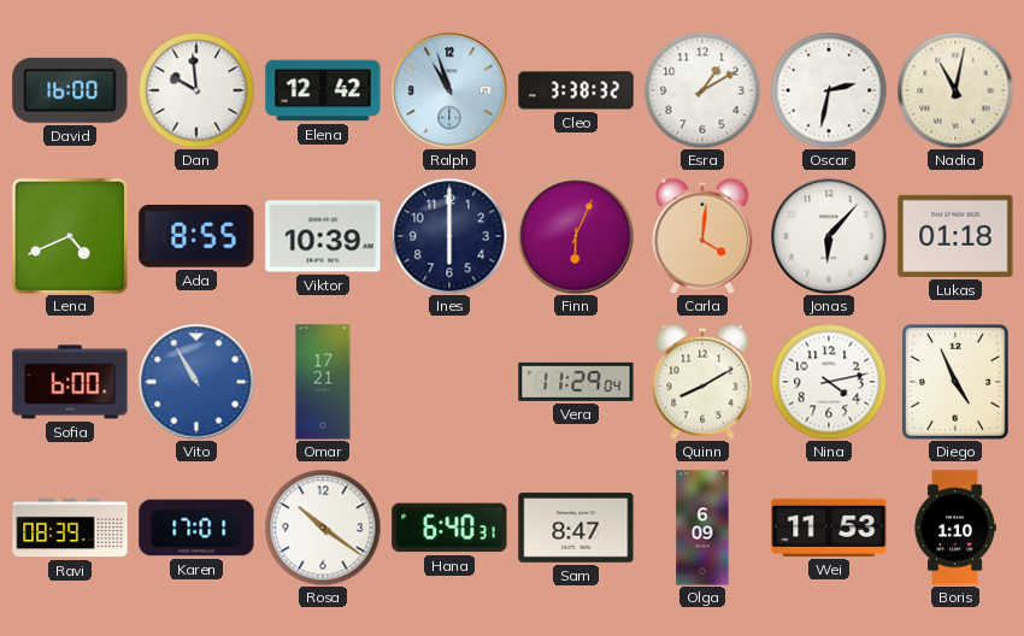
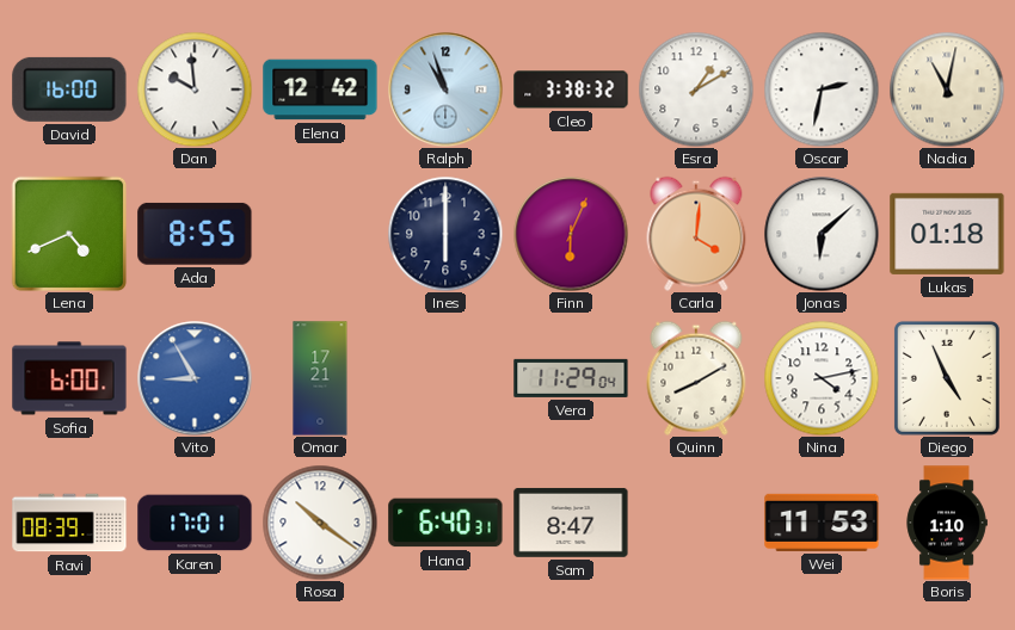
Viktor: 10:39 -> none (323, 236)
Jonas: 6:07 -> 6:08 (822, 234)
Vito: 10:55 -> 8:55 (195, 378)
Olga: 6:09 -> none (702, 528)
